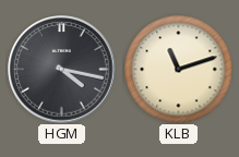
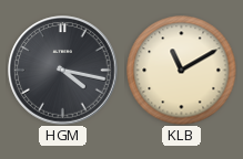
KLB: 11:12 -> 11:10 (182, 71)
